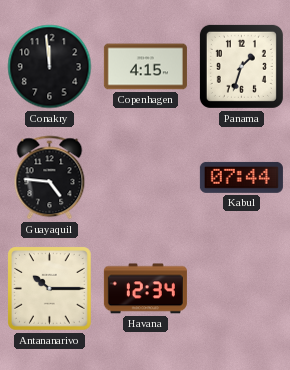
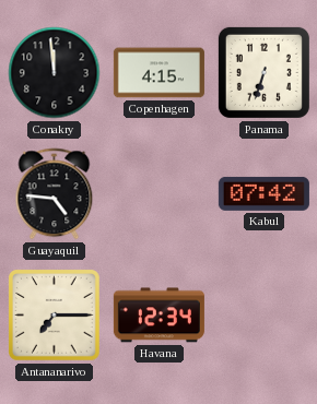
Panama: 1:33 -> 6:33 (263, 72)
Kabul: 07:44 -> 07:42 (263, 193)
Antananarivo: 10:15 -> 7:15 (55, 316)
